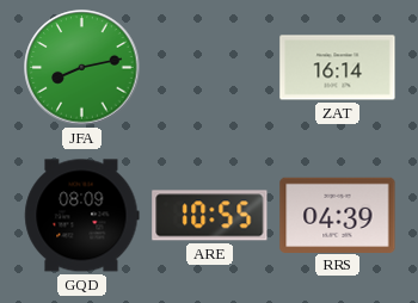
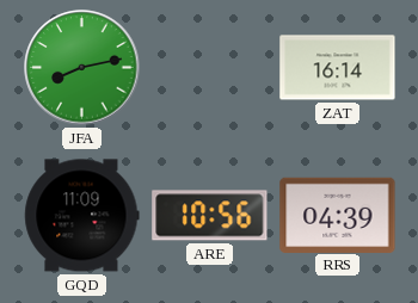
GQD: 08:09 -> 11:09 (82, 216)
ARE: 10:55 -> 10:56 (210, 216)
